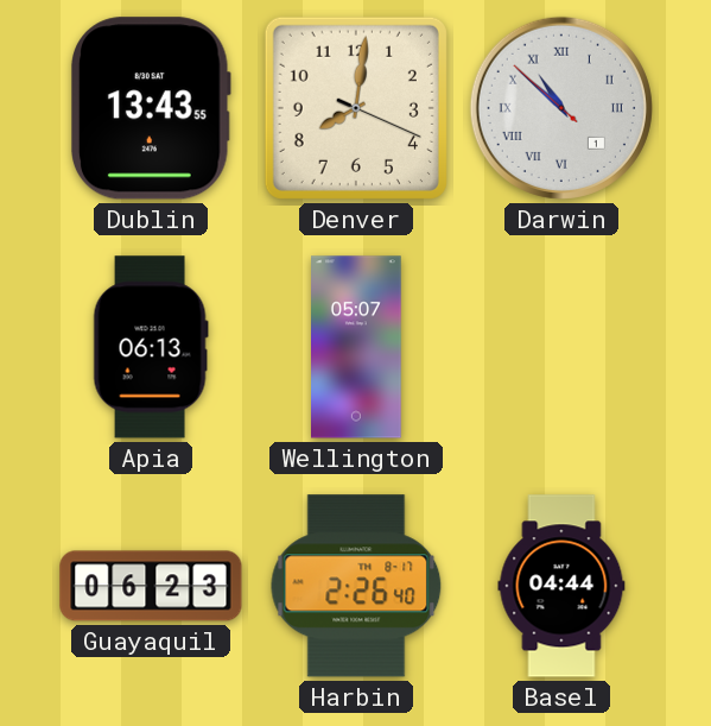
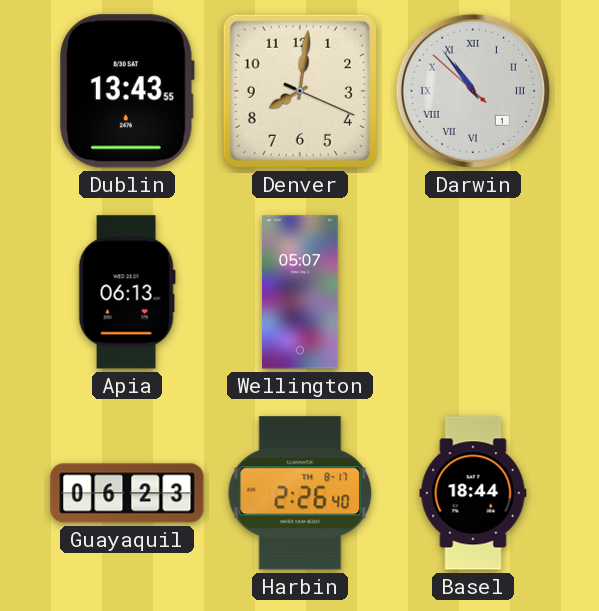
Darwin: 10:51 -> 10:53 (473, 91)
Basel: 04:44 -> 18:44 (473, 493)
